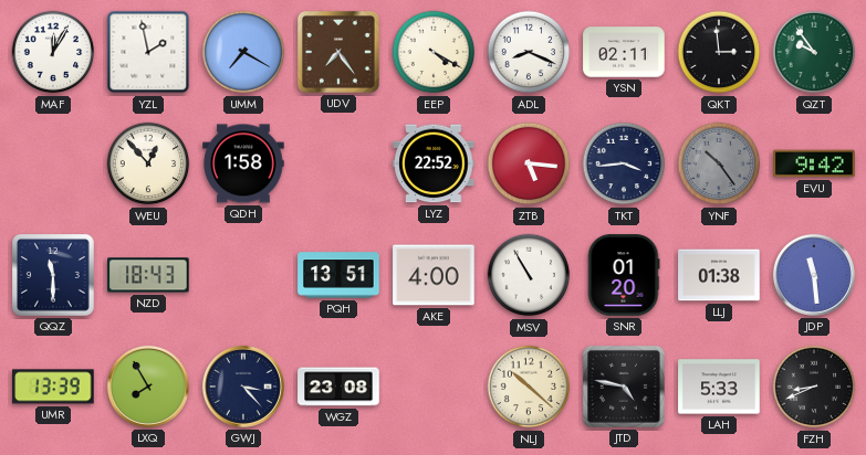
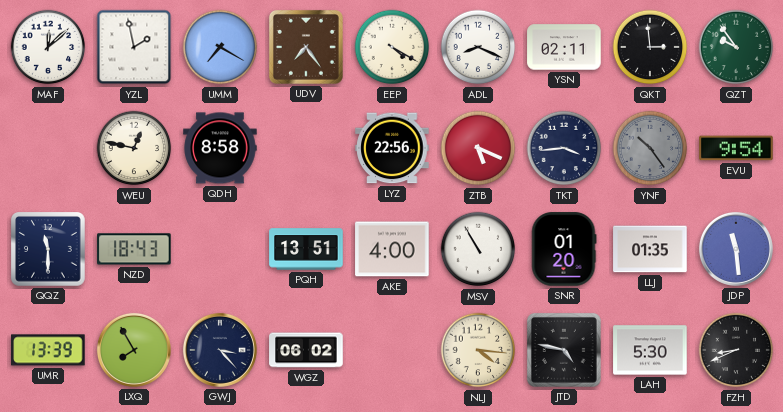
MAF: 12:05 -> 12:08 (48, 47)
WEU: 12:53 -> 12:47 (134, 148)
QDH: 1:58 -> 8:58 (220, 148)
LYZ: 22:52 -> 22:56 (392, 148)
ZTB: 5:16 -> 5:19 (478, 148)
EVU: 9:42 -> 9:54 (736, 148)
LLJ: 01:38 -> 01:35 (650, 249)
WGZ: 23:08 -> 06:02 (306, 350)
NLJ: 10:22 -> 4:16 (478, 350)
LAH: 5:33 -> 5:30 (650, 350)
